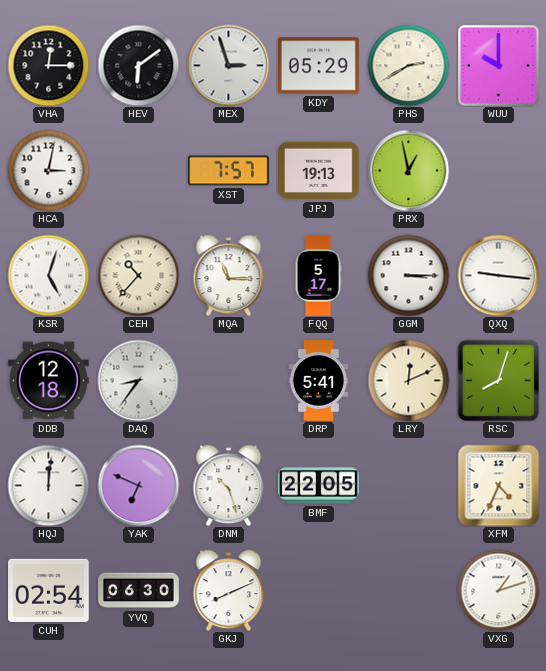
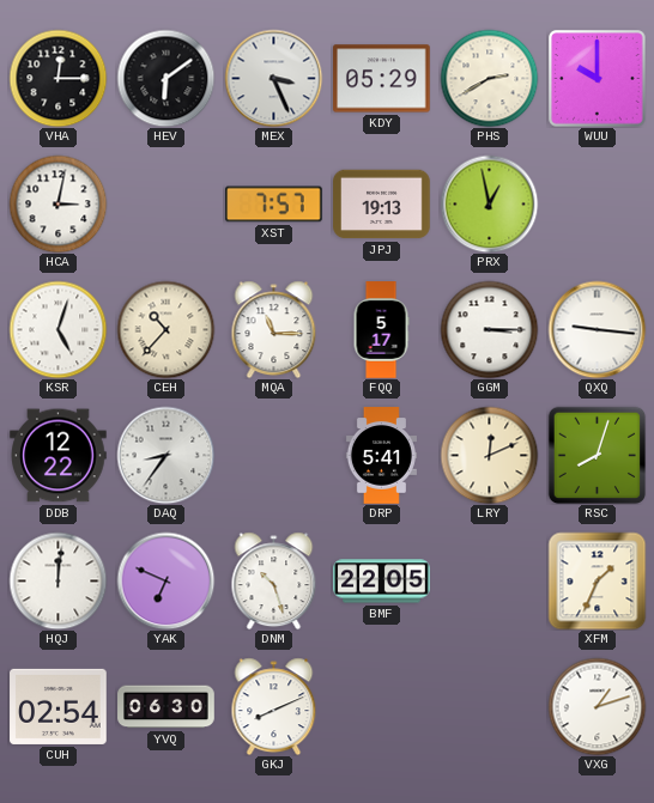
MEX: 2:57 -> 3:26 (273, 78)
DDB: 12:18 -> 12:22 (59, 456)
XFM: 4:34 -> 1:34 (597, 580)
